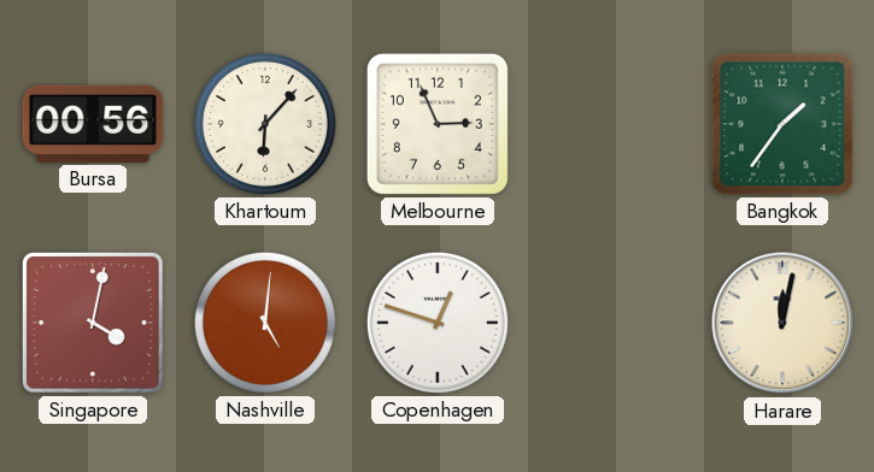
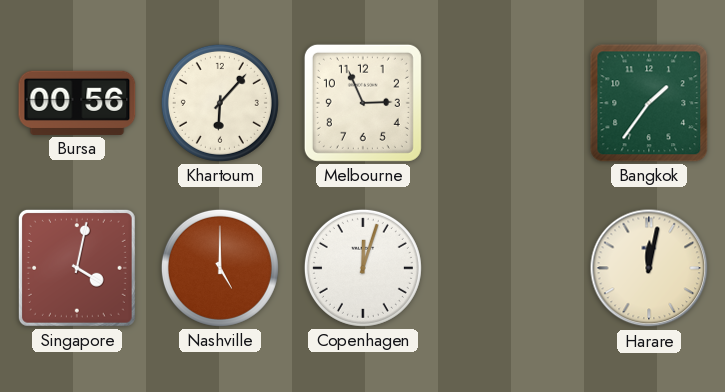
Nashville: 5:01 -> 5:00 (220, 268)
Copenhagen: 12:48 -> 12:03 (363, 268)
